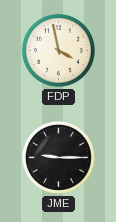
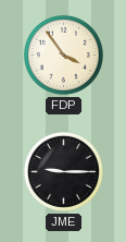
FDP: 3:58 -> 3:54 (63, 55)
